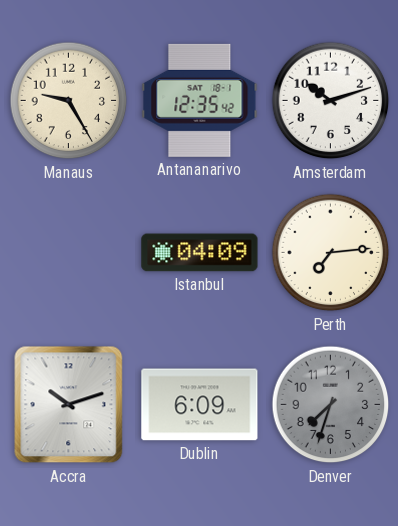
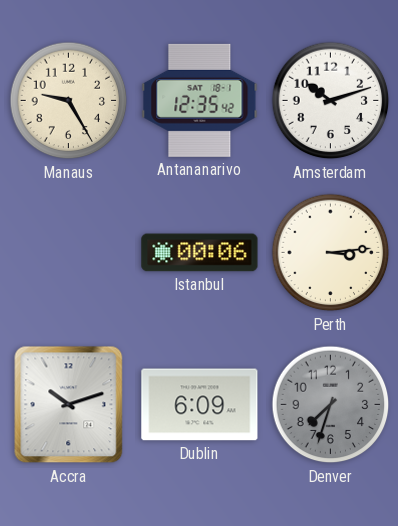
Istanbul: 04:09 -> 00:06 (200, 253)
Perth: 7:14 -> 3:14 (331, 253)
